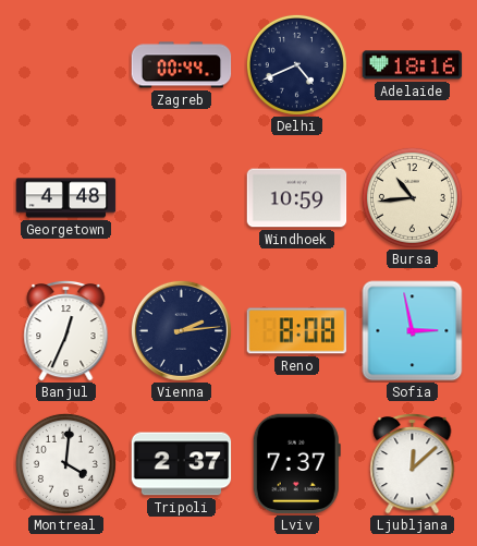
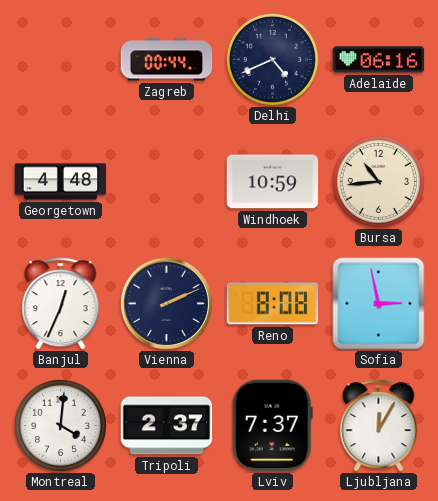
Adelaide: 18:16 -> 06:16 (379, 60)
Vienna: 2:14 -> 2:11 (166, 303)
Ljubljana: 12:08 -> 12:05 (379, 426)
